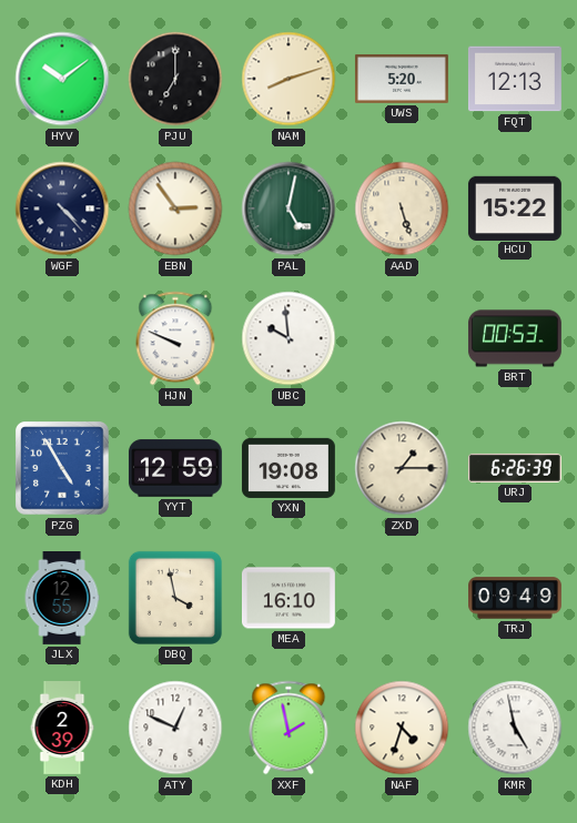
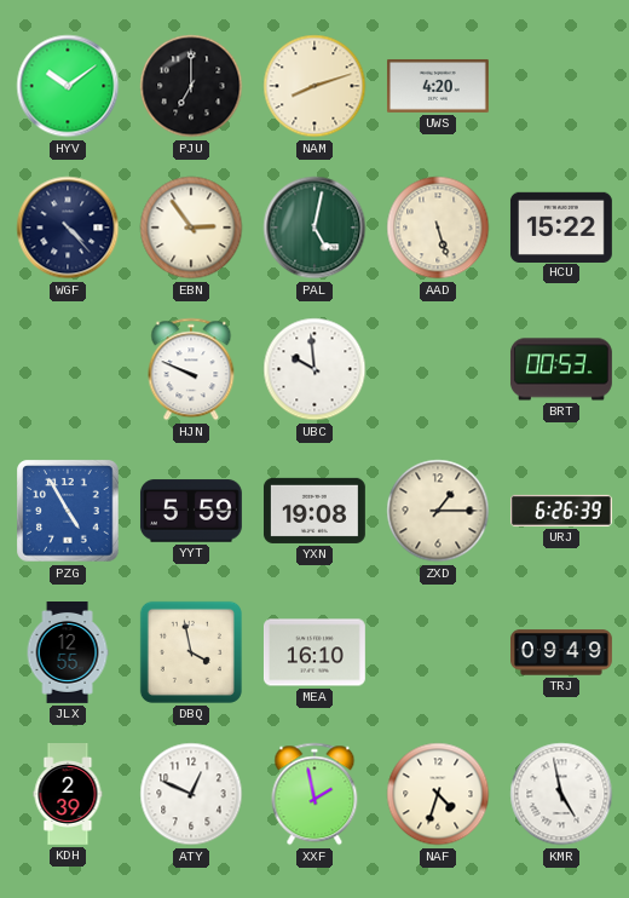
UWS: 5:20 -> 4:20 (438, 86)
FQT: 12:13 -> none (515, 79)
YYT: 12:59 -> 5:59 (191, 511)
